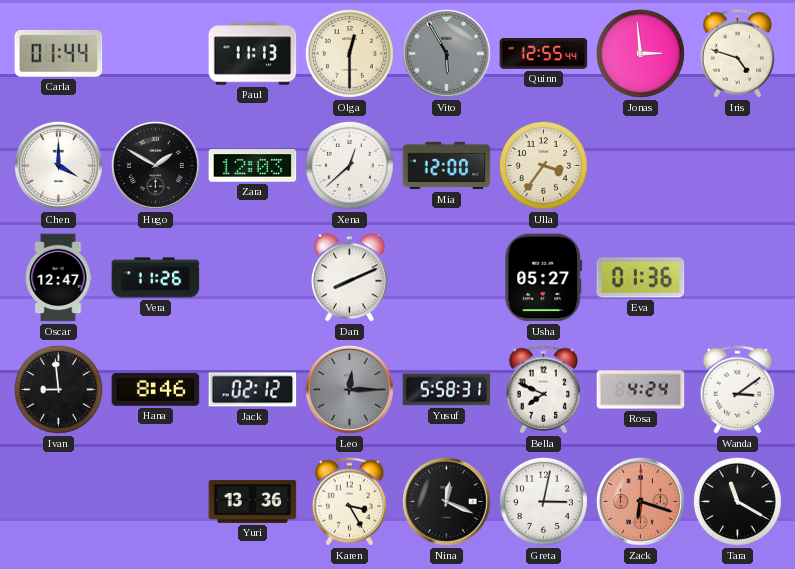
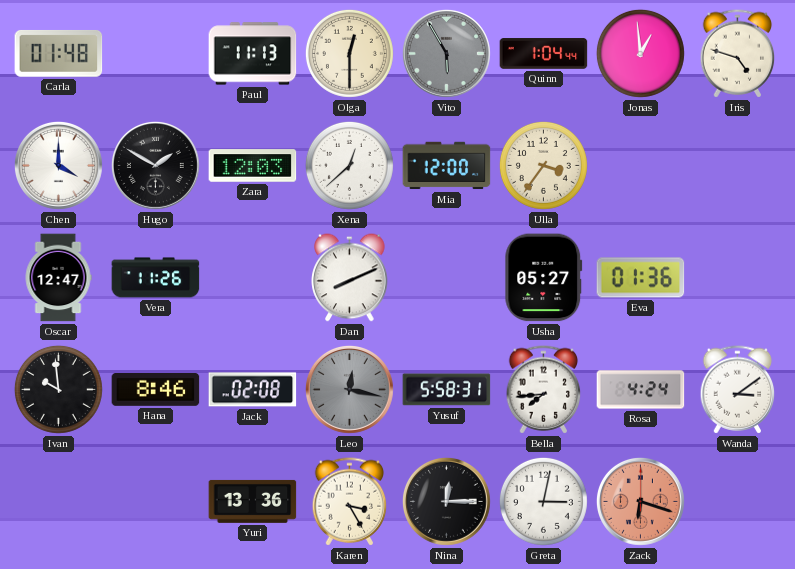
Carla: 01:44 -> 01:48 (59, 54)
Quinn: 12:55 -> 1:04 (544, 54)
Jonas: 2:59 -> 12:59 (640, 53)
Ivan: 8:59 -> 9:59 (58, 389)
Jack: 02:12 -> 02:08 (253, 390)
Leo: 12:15 -> 12:17 (349, 389)
Bella: 7:49 -> 7:44 (544, 390)
Nina: 12:19 -> 12:15 (446, 501)
Tara: 11:20 -> none (737, 501)
